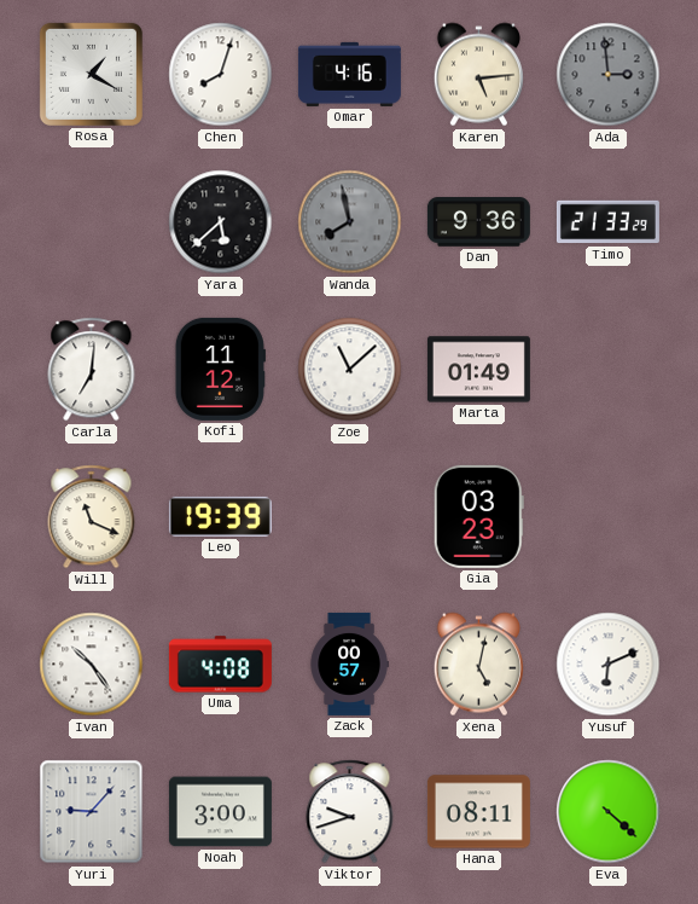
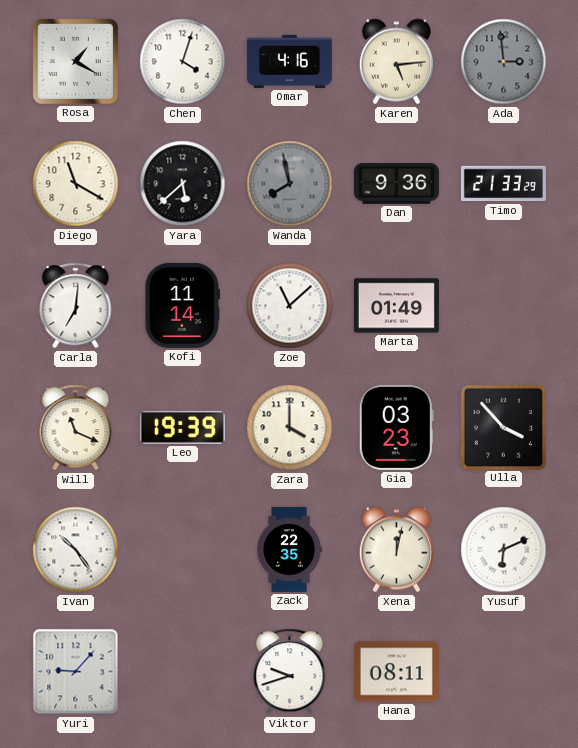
Chen: 8:03 -> 4:03 (183, 62)
Diego: none -> 11:20 (76, 184)
Kofi: 11:12 -> 11:14 (182, 305)
Zara: none -> 4:00 (290, 428)
Ulla: none -> 3:53 (503, 427)
Uma: 4:08 -> none (220, 665)
Zack: 00:57 -> 22:35 (289, 549)
Xena: 5:02 -> 12:02 (396, 550)
Noah: 3:00 -> none (220, 812)
Eva: 4:22 -> none (609, 812)
